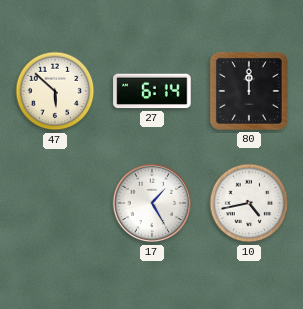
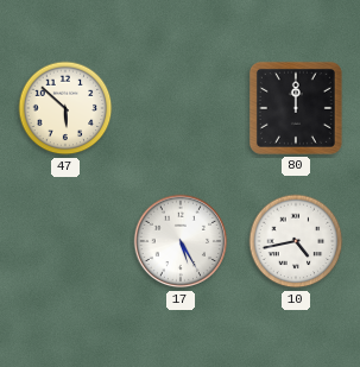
27: 6:14 -> none (152, 91)
17: 1:25 -> 5:25 (181, 241)
